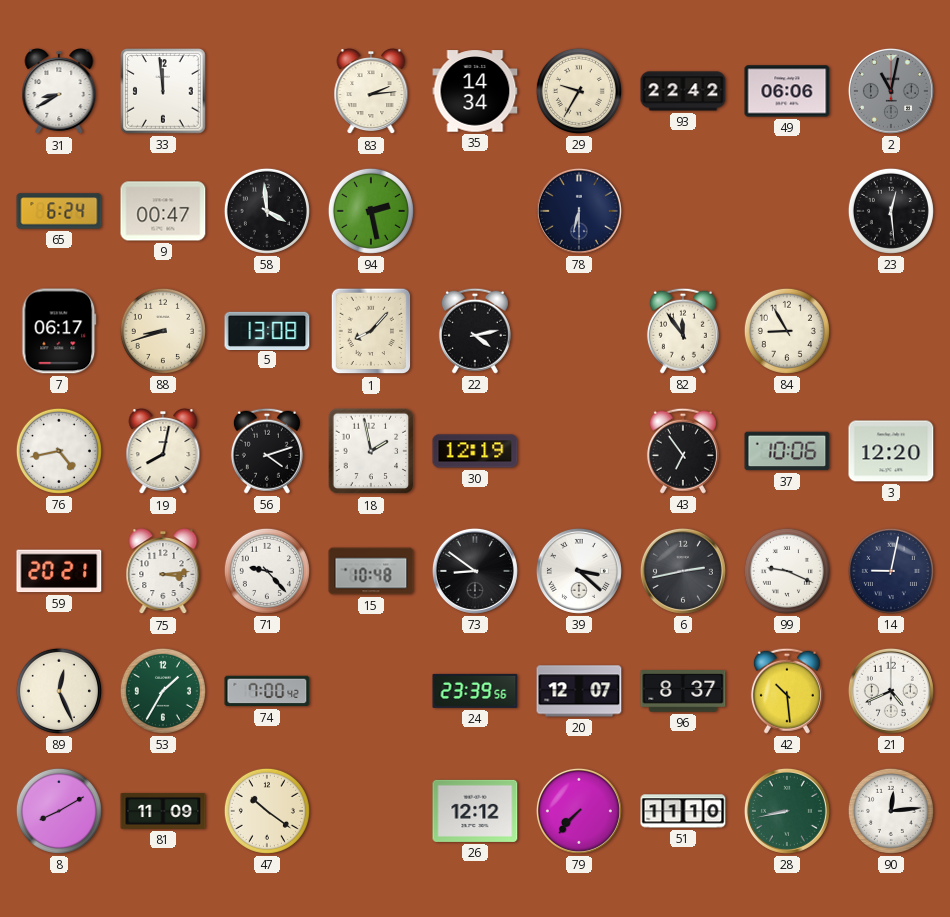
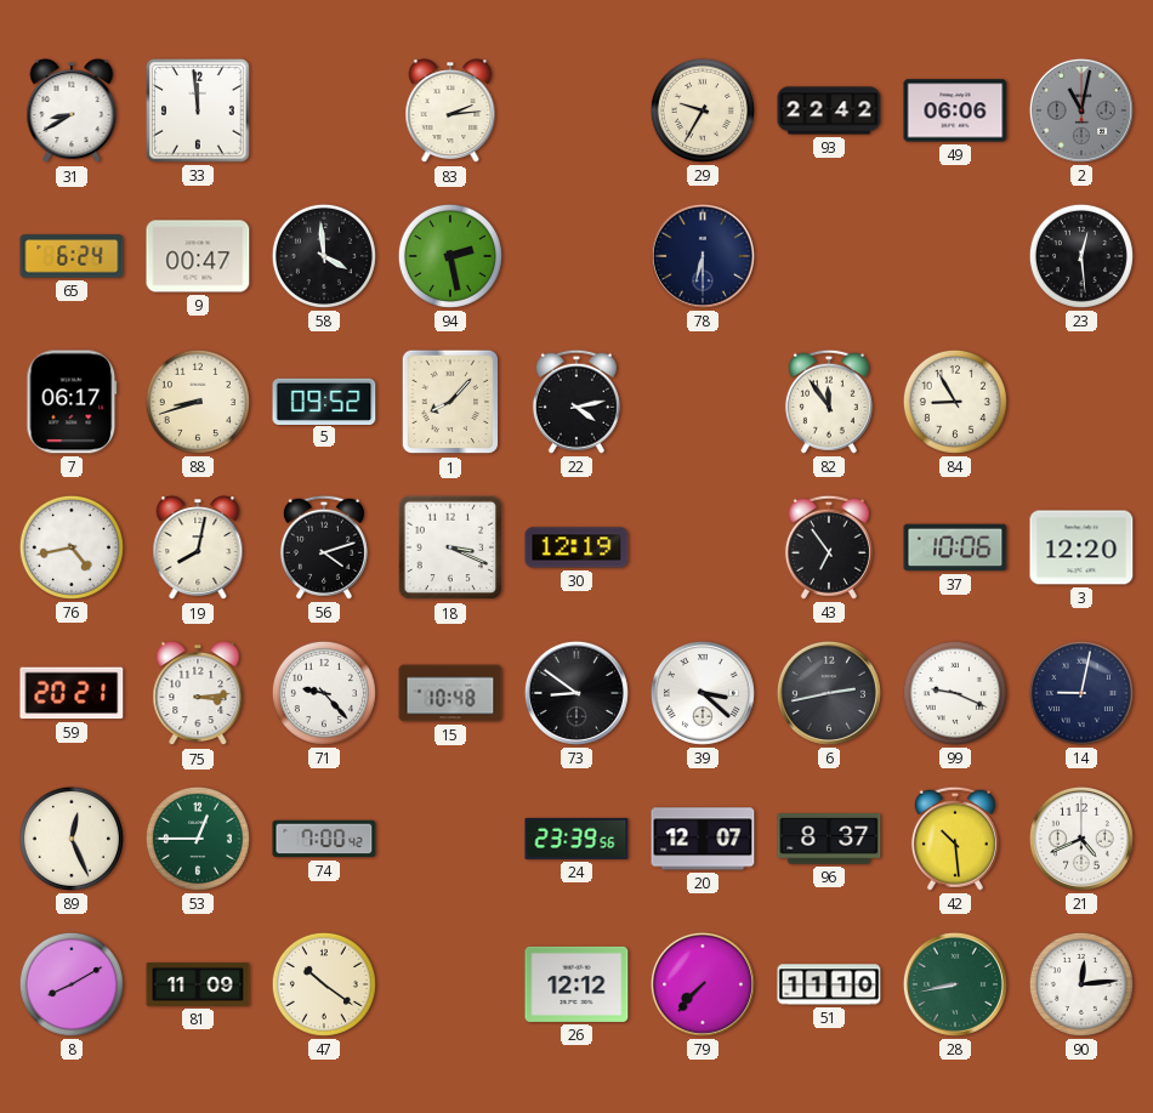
35: 14:34 -> none (475, 91)
5: 13:08 -> 09:52 (324, 401)
18: 1:58 -> 3:19 (450, 547)
53: 1:35 -> 12:45 (198, 839)
